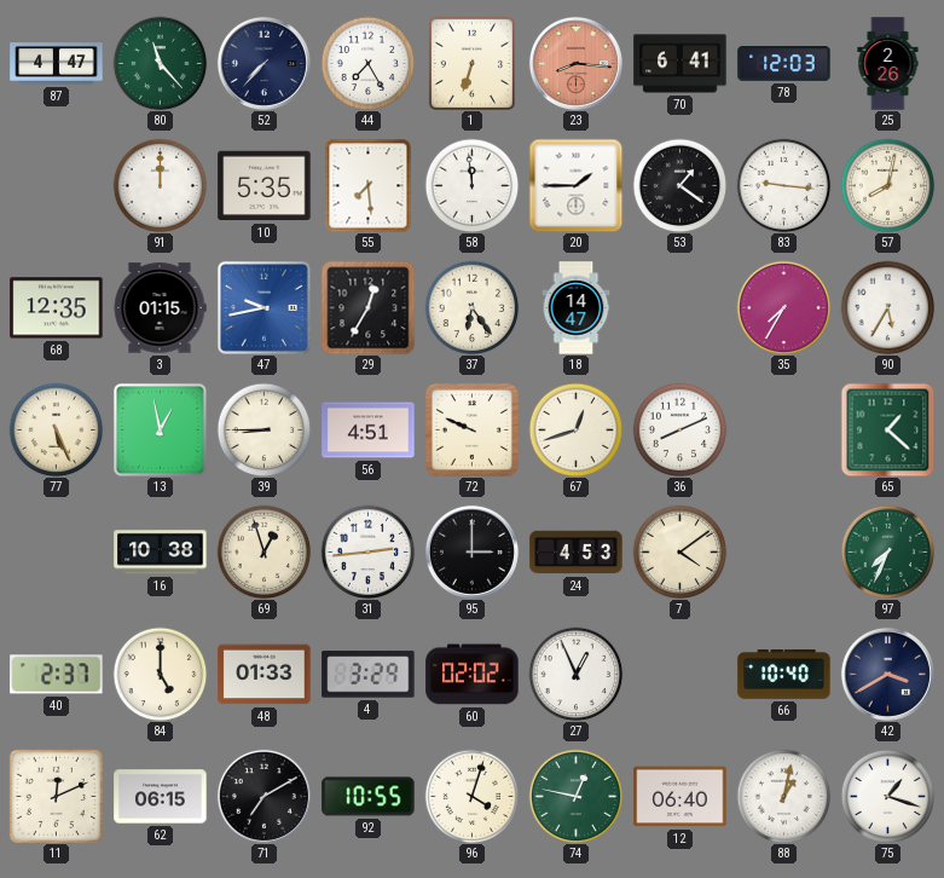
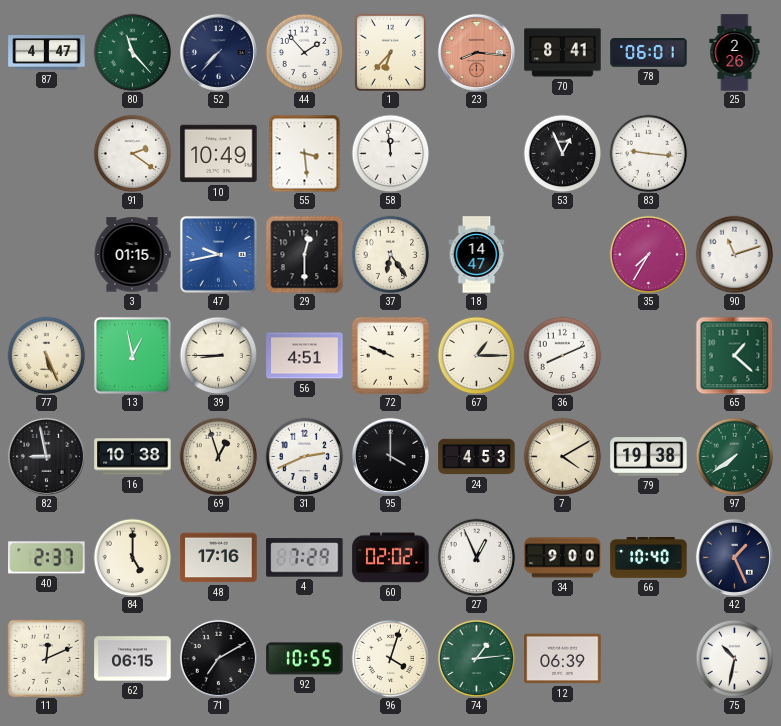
44: 7:25 -> 1:53 (304, 52)
1: 6:33 -> 6:37 (390, 52)
70: 6:41 -> 8:41 (563, 53)
78: 12:03 -> 06:01 (649, 53)
91: 12:00 -> 2:21 (132, 153)
10: 5:35 -> 10:49 (219, 154)
55: 7:29 -> 3:29 (305, 153)
20: 1:45 -> none (575, 185)
53: 1:21 -> 12:56 (562, 153)
57: 8:02 -> none (887, 185)
68: 12:35 -> none (57, 308)
29: 12:35 -> 12:30 (304, 254)
90: 5:35 -> 11:12 (734, 254)
67: 12:42 -> 1:15 (476, 355)
82: none -> 8:58 (46, 456)
31: 2:44 -> 2:41 (304, 456)
95: 3:00 -> 4:00 (390, 456)
7: 4:09 -> 4:10 (562, 456)
79: none -> 19:38 (649, 457)
97: 7:34 -> 7:39 (734, 456)
48: 01:33 -> 17:16 (219, 558)
4: 3:29 -> 7:29 (305, 558)
34: none -> 9:00 (563, 558)
42: 3:40 -> 1:26 (734, 557)
74: 12:47 -> 1:14 (476, 658)
12: 06:40 -> 06:39 (563, 659)
88: 1:02 -> none (783, 796)
75: 1:18 -> 10:32 (734, 658)
